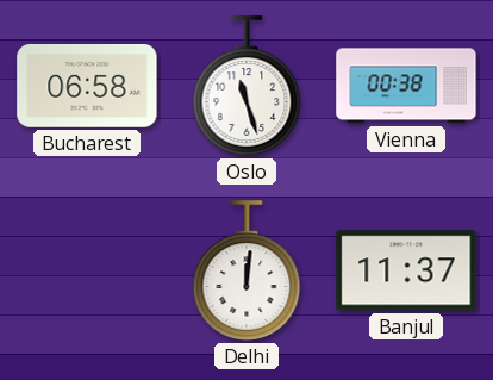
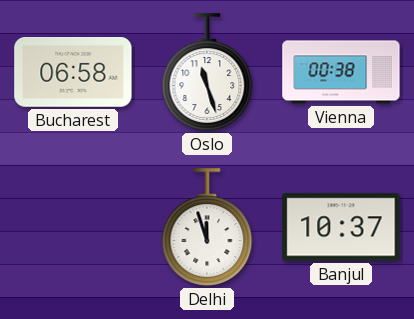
Delhi: 12:01 -> 11:57 (207, 227)
Banjul: 11:37 -> 10:37 (341, 227)
